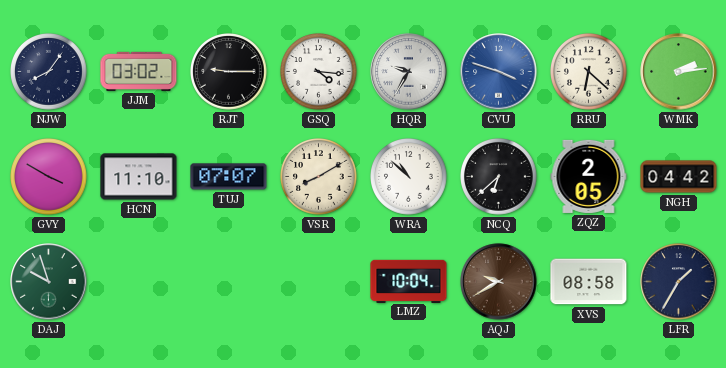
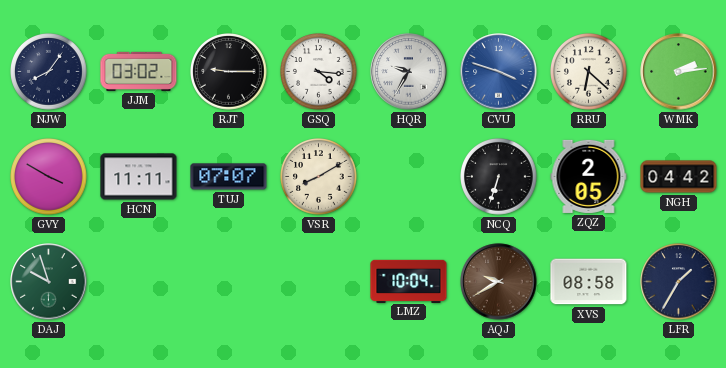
HCN: 11:10 -> 11:11 (139, 177)
WRA: 10:52 -> none (409, 177)
NCQ: 6:38 -> 6:33 (499, 177)
